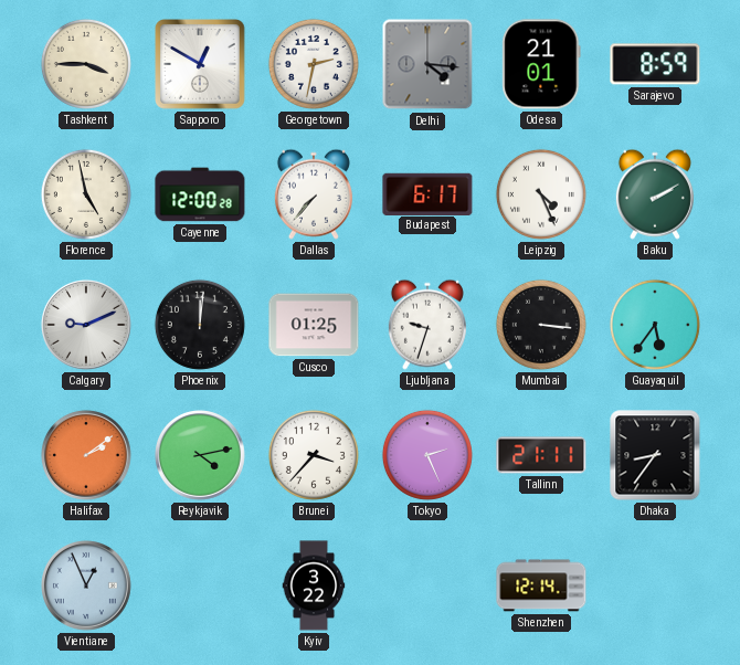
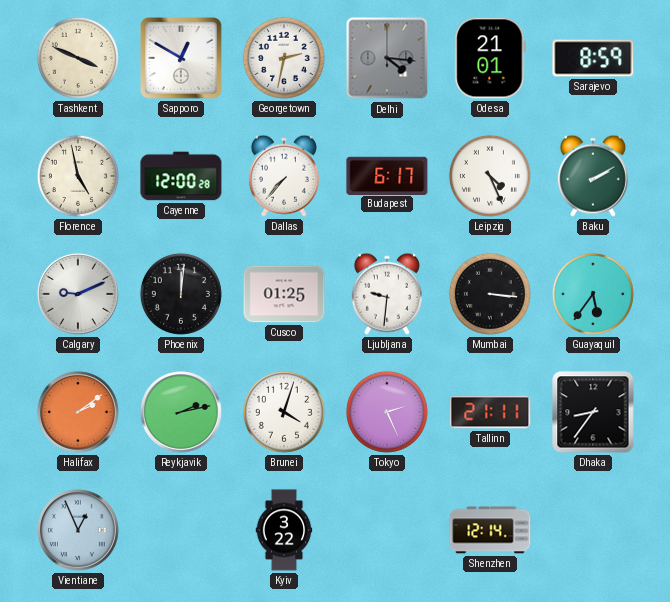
Tashkent: 3:45 -> 3:49 (78, 58)
Ljubljana: 9:33 -> 9:31 (387, 294)
Reykjavik: 4:13 -> 2:13 (182, 413)
Brunei: 3:37 -> 4:03 (284, 412)
